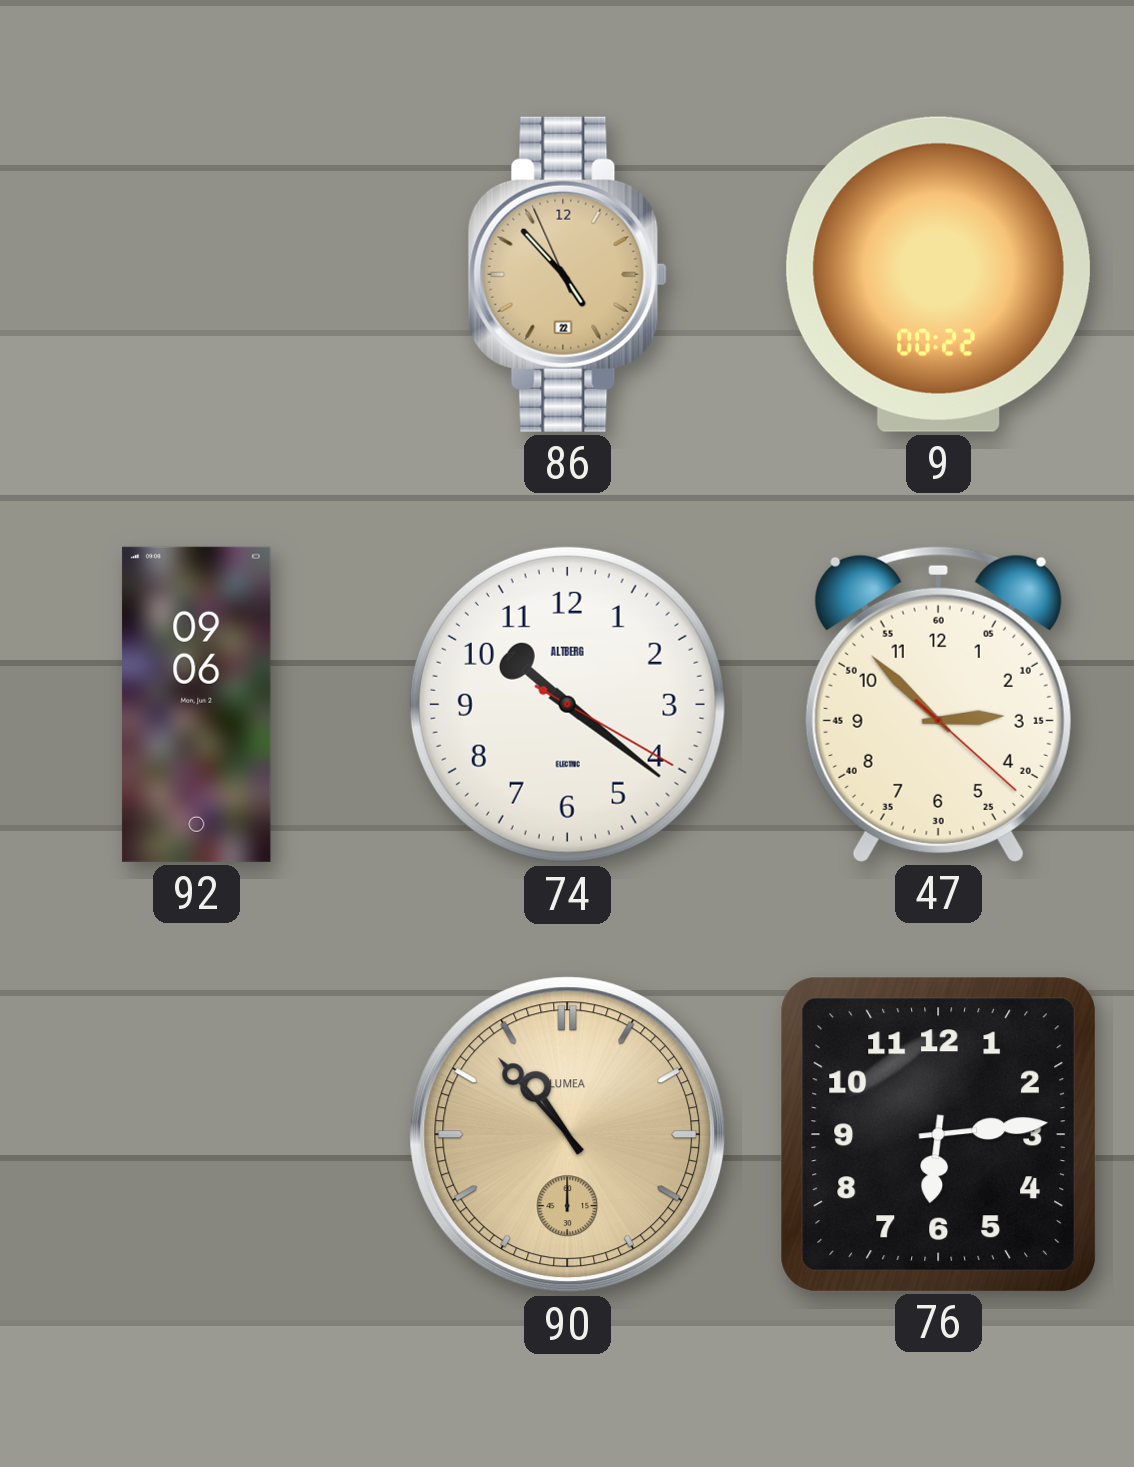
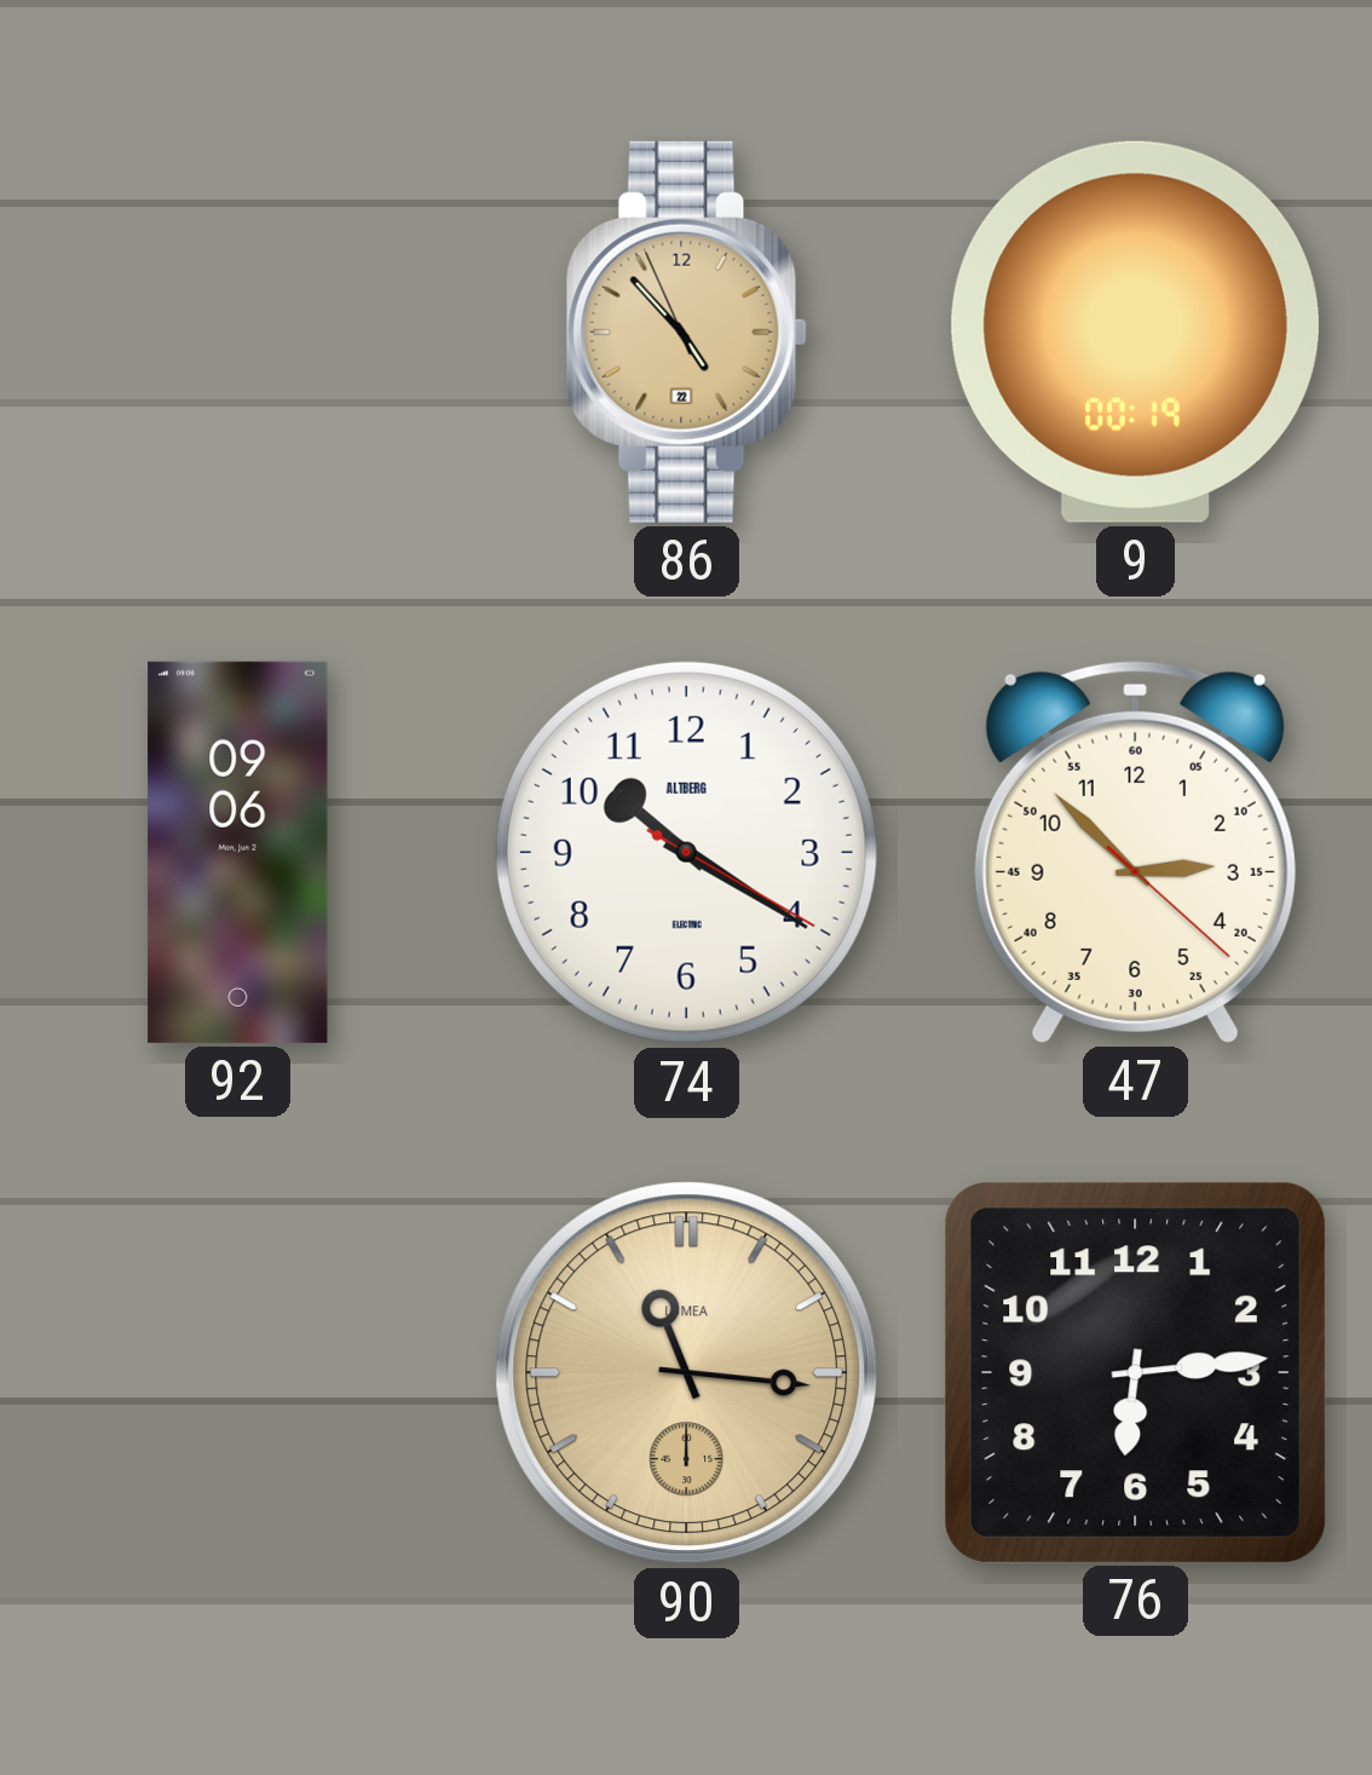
9: 00:22 -> 00:19 (1135, 332)
74: 10:21 -> 10:20 (686, 852)
90: 10:53 -> 11:16 (687, 1373)
